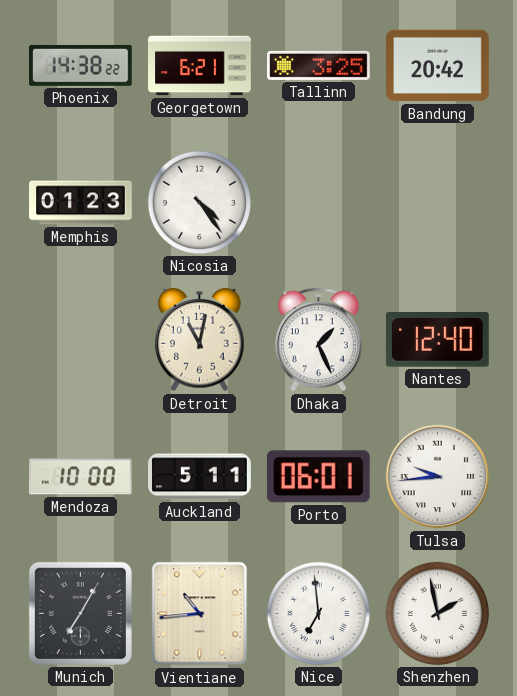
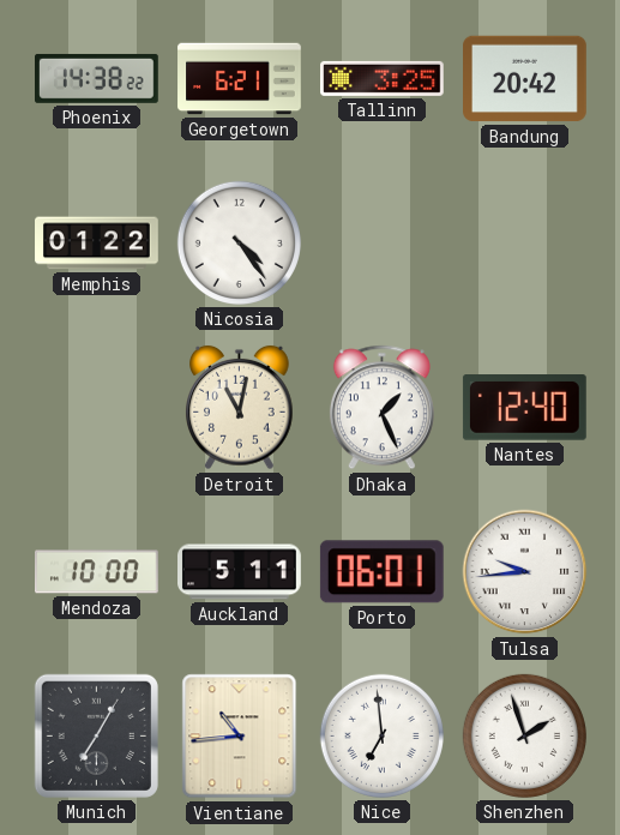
Memphis: 01:23 -> 01:22 (97, 244)
Shenzhen: 1:58 -> 1:57 (524, 735)
